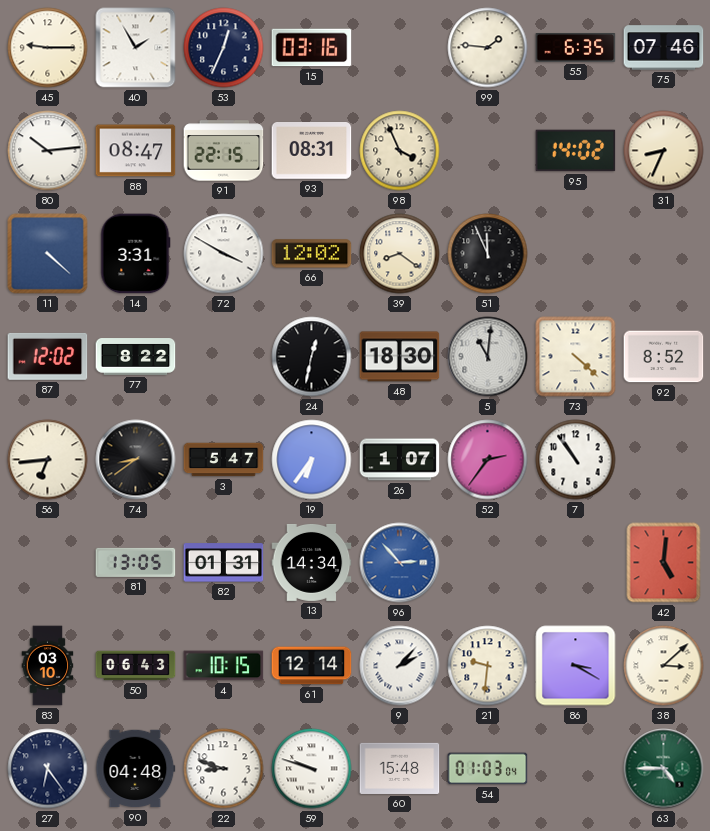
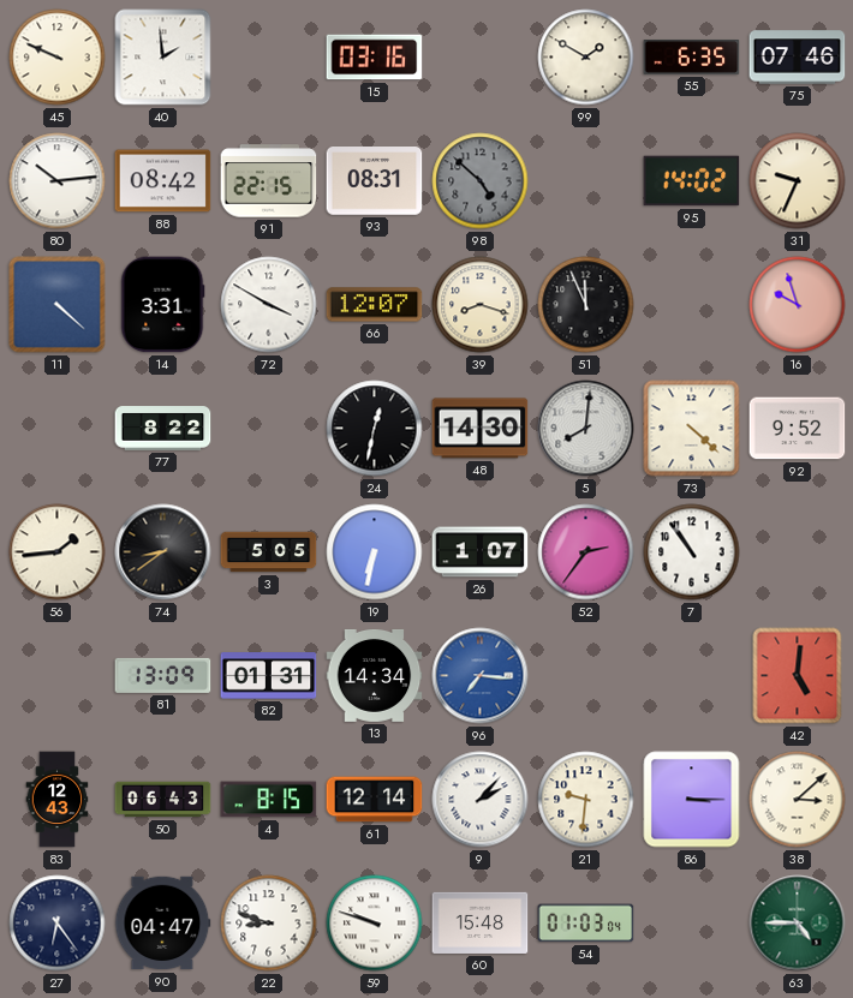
45: 9:15 -> 9:49 (58, 58)
40: 1:55 -> 1:59 (163, 58)
53: 12:34 -> none (224, 48)
99: 1:46 -> 1:50 (586, 58)
88: 08:47 -> 08:42 (163, 181)
98: 3:56 -> 4:52 (481, 181)
98 dial: cream -> grey (481, 181)
31: 8:34 -> 9:34 (798, 181)
66: 12:02 -> 12:07 (375, 305)
39: 8:21 -> 8:18 (481, 305)
16: none -> 9:57 (798, 305)
87: 12:02 -> none (48, 356)
48: 18:30 -> 14:30 (481, 429)
5: 11:01 -> 8:01 (586, 429)
92: 8:52 -> 9:52 (798, 429)
56: 6:44 -> 1:44 (58, 552)
3: 5:47 -> 5:05 (269, 552)
19: 6:36 -> 6:32 (375, 552)
81: 13:05 -> 13:09 (163, 675)
96: 2:53 -> 7:16 (481, 676)
83: 03:10 -> 12:43 (58, 800)
4: 10:15 -> 8:15 (269, 800)
86: 3:20 -> 3:15 (692, 800)
90: 04:48 -> 04:47 (163, 924)
